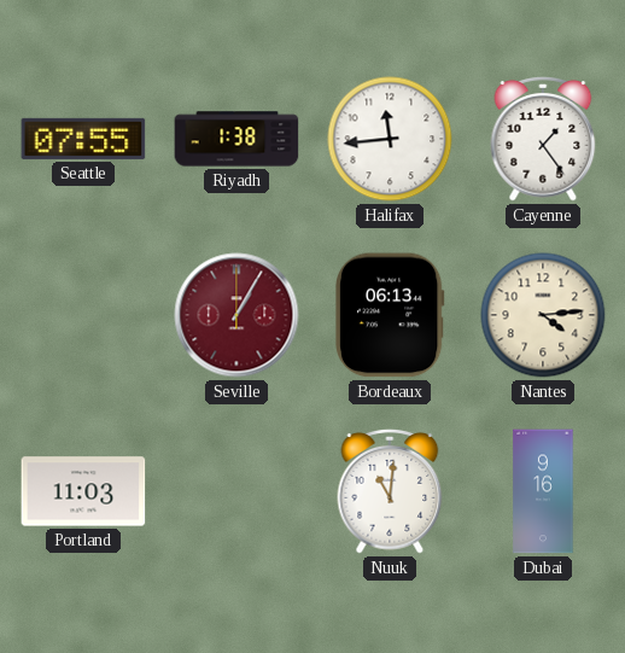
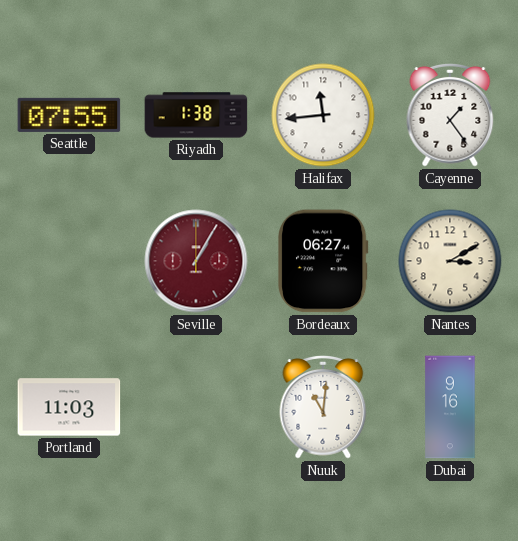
Bordeaux: 06:13 -> 06:27 (323, 261)
Nantes: 4:14 -> 3:10 (450, 261)
